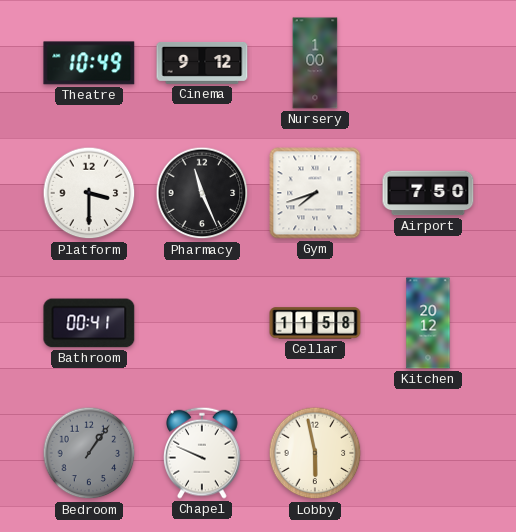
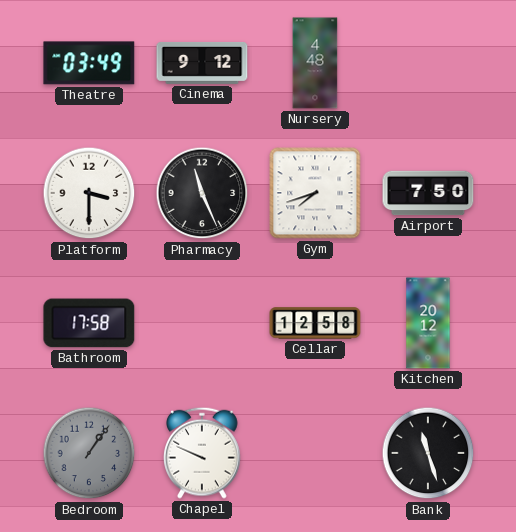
Theatre: 10:49 -> 03:49 (89, 63)
Nursery: 1:00 -> 4:48 (315, 63)
Bathroom: 00:41 -> 17:58 (89, 323)
Cellar: 11:58 -> 12:58 (315, 323)
Lobby: 5:58 -> none (315, 453)
Bank: none -> 11:27 (428, 453)
